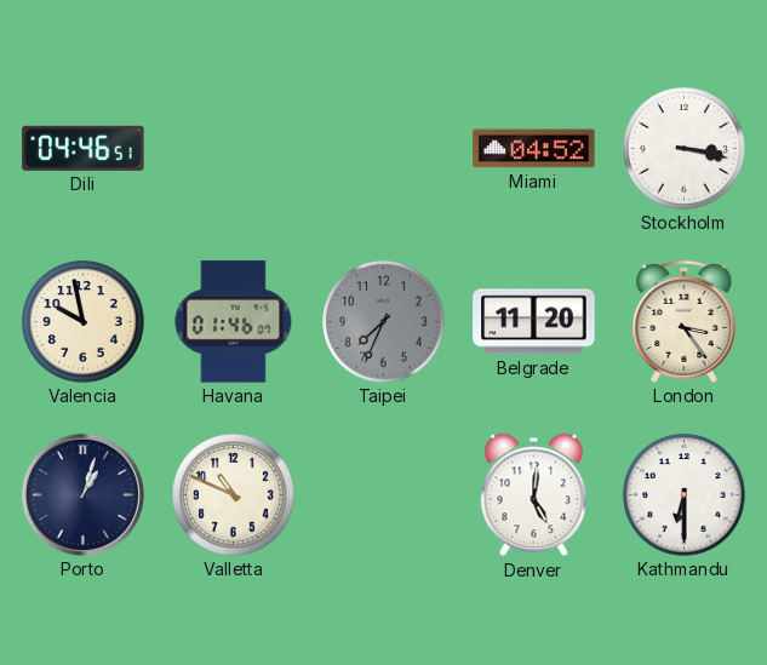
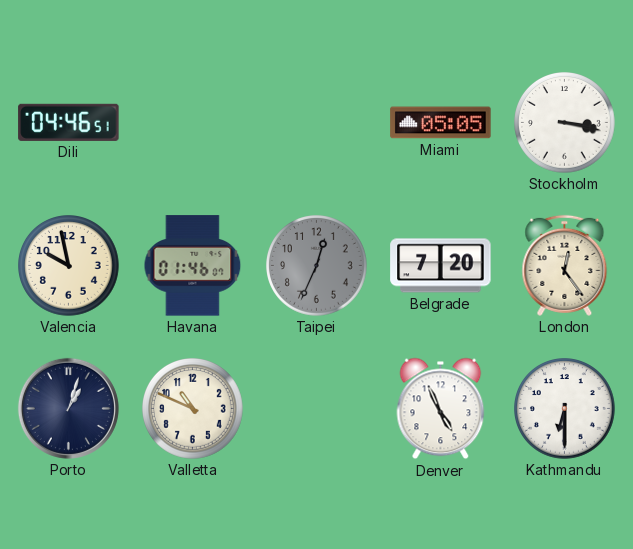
Miami: 04:52 -> 05:05 (441, 123)
Taipei: 7:34 -> 12:34 (317, 266)
Belgrade: 11:20 -> 7:20 (441, 266)
London: 3:24 -> 12:24 (565, 265)
Denver: 5:01 -> 4:56 (441, 409)
